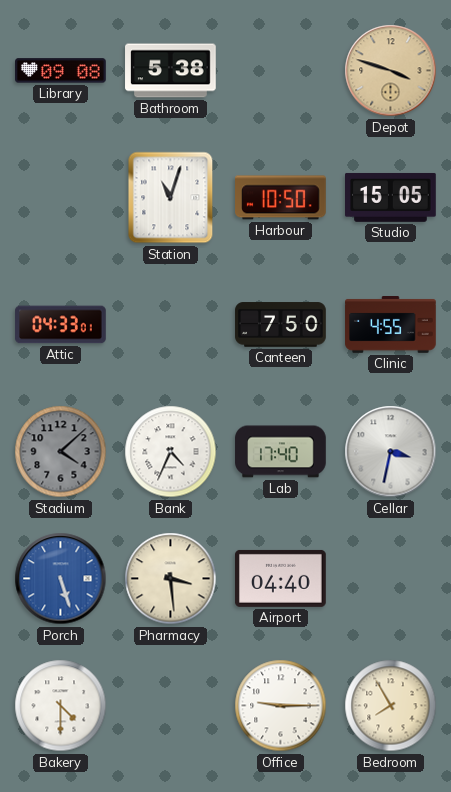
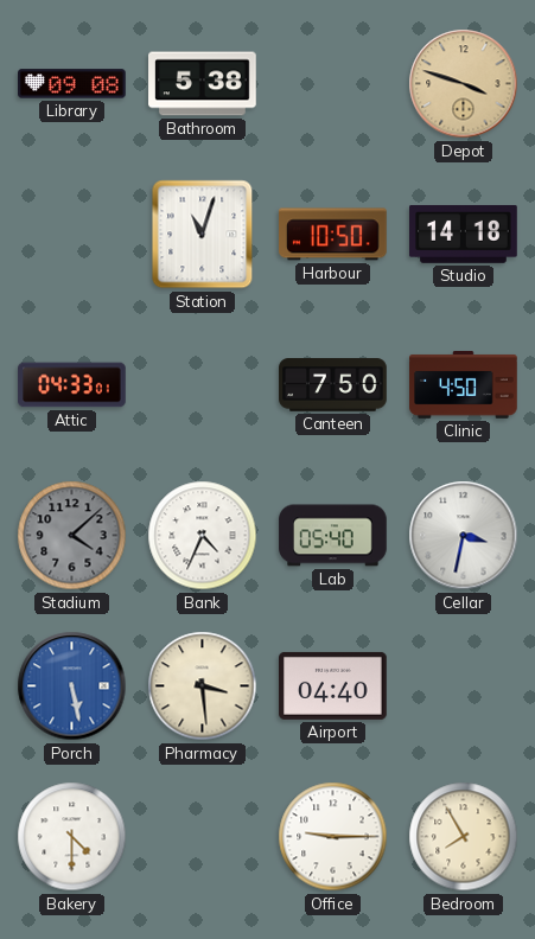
Studio: 15:05 -> 14:18 (464, 234)
Clinic: 4:55 -> 4:50 (464, 385)
Lab: 17:40 -> 05:40 (333, 536)
Porch: 5:27 -> 5:28 (72, 686)
